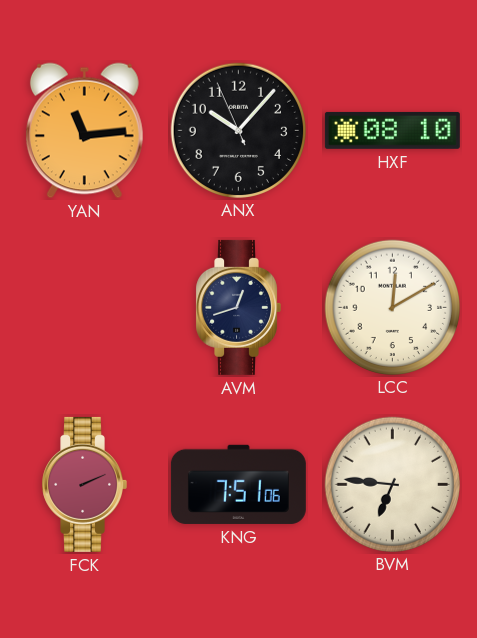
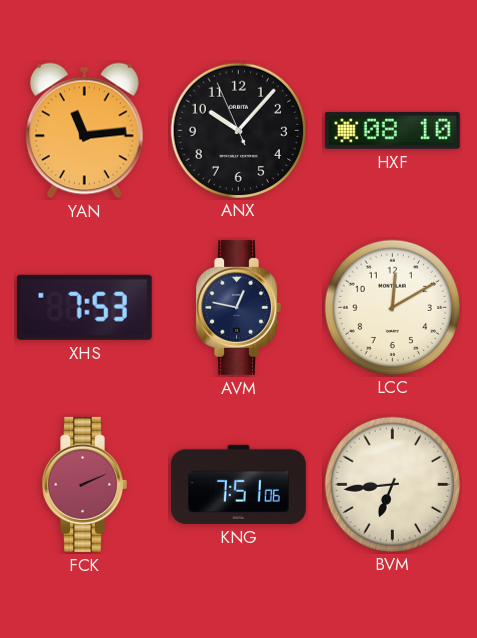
XHS: none -> 7:53 (84, 307)
AVM: 12:42 -> 12:47 (238, 307)
BVM: 6:46 -> 6:44 (392, 484)
